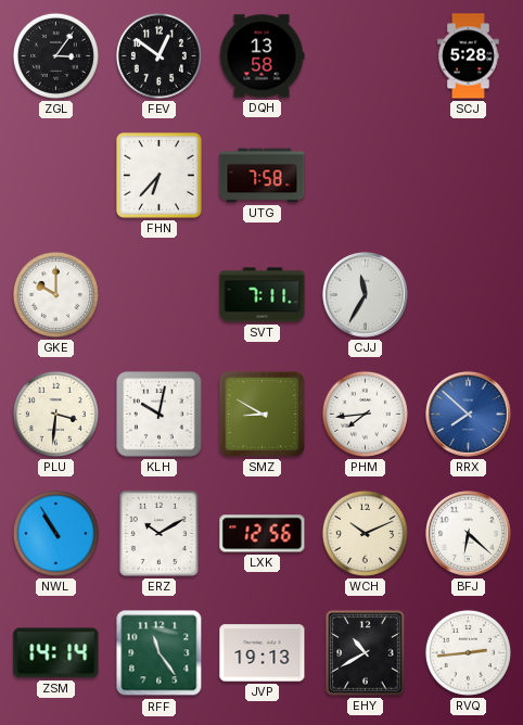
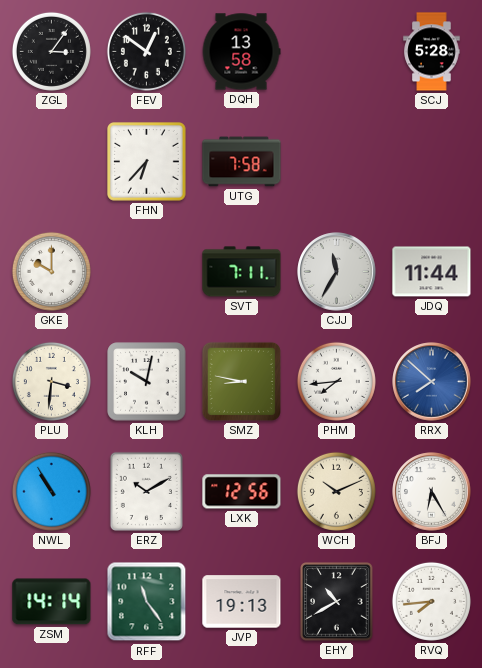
JDQ: none -> 11:44 (432, 272)
SMZ: 8:50 -> 8:47 (241, 381)
BFJ: 6:22 -> 6:25 (432, 492)
RVQ: 2:44 -> 7:44 (431, 601)
